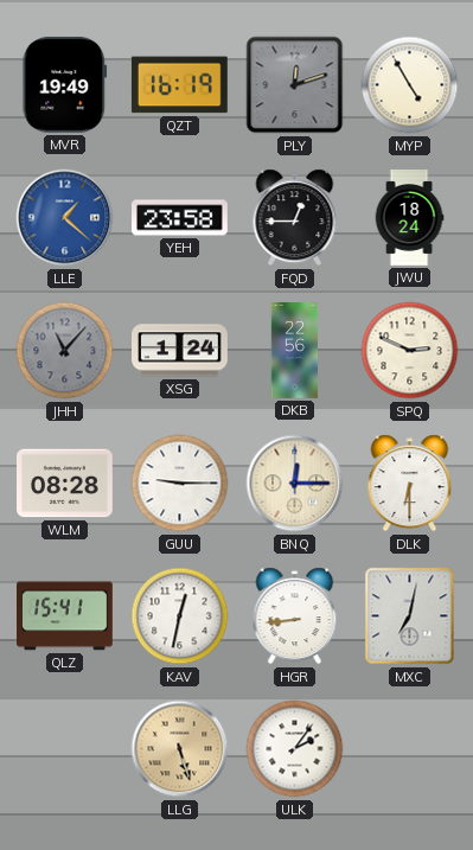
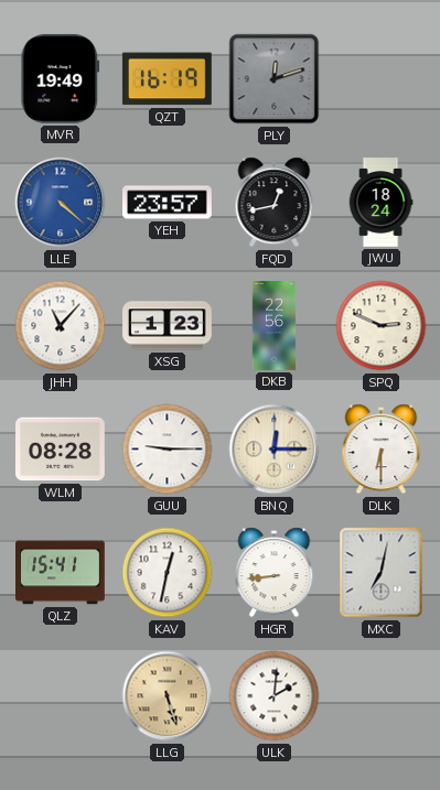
MYP: 4:55 -> none (410, 85)
LLE: 1:22 -> 4:22 (61, 203)
YEH: 23:58 -> 23:57 (168, 203)
FQD: 12:45 -> 12:43 (275, 203)
JHH dial: grey -> white (61, 326)
XSG: 1:24 -> 1:23 (168, 326)
ULK: 2:06 -> 2:01 (275, 696)
